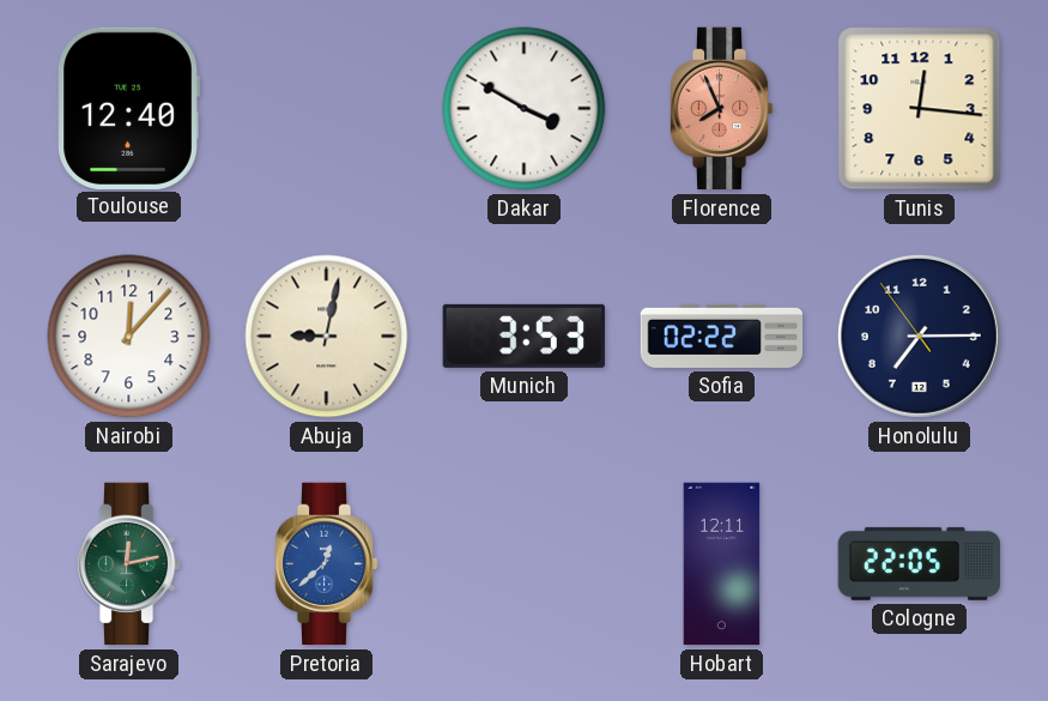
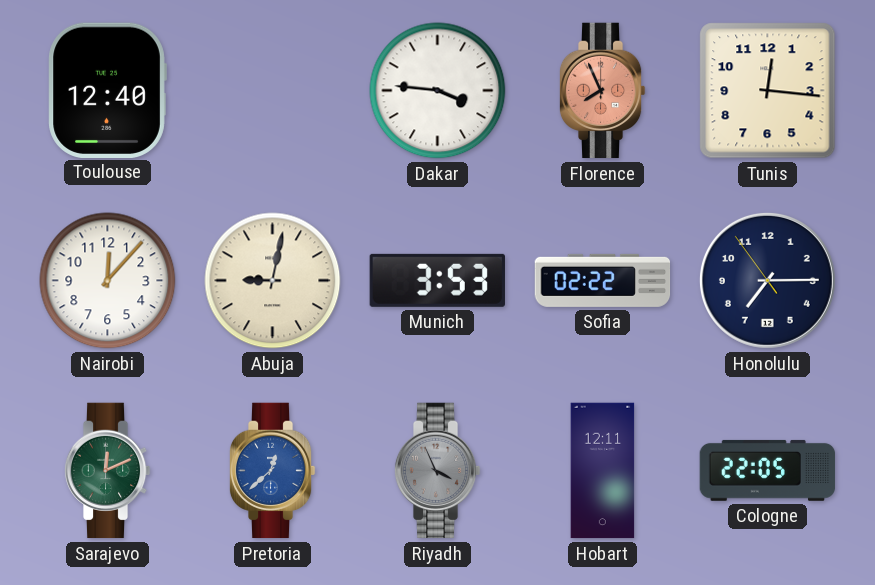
Dakar: 3:50 -> 3:46 (438, 91)
Sarajevo: 12:13 -> 12:11 (107, 471)
Riyadh: none -> 3:56 (437, 471)
